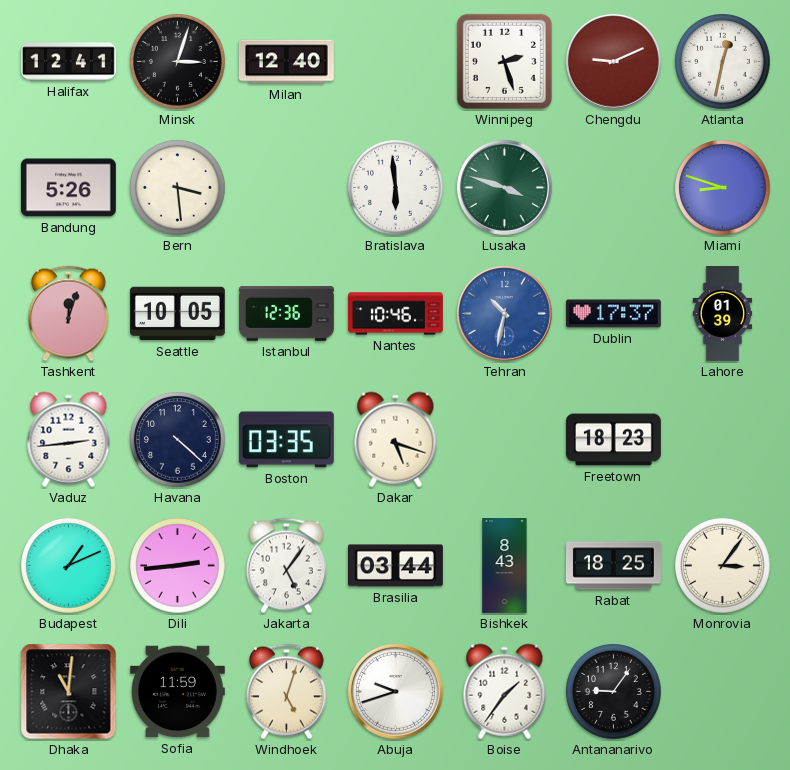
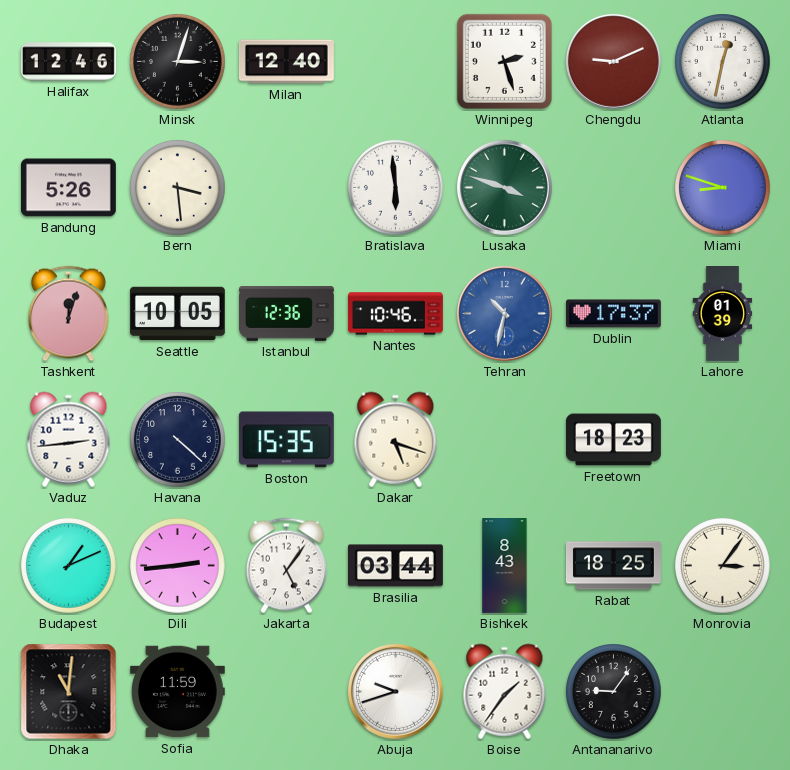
Halifax: 12:41 -> 12:46 (68, 62)
Boston: 03:35 -> 15:35 (286, 440)
Windhoek: 5:03 -> none (286, 692)
